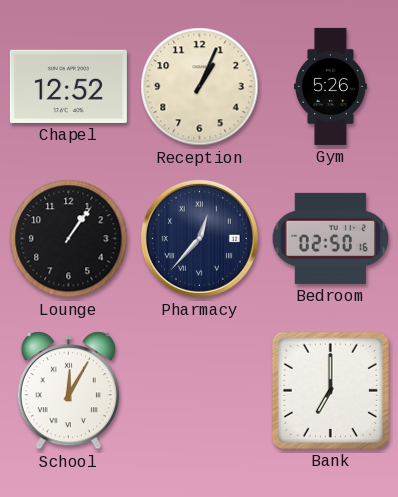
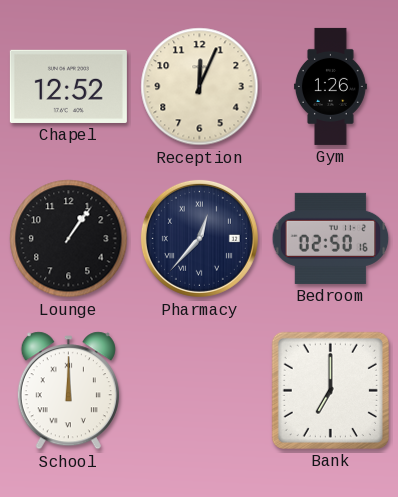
Reception: 1:04 -> 12:04 (200, 87)
Gym: 5:26 -> 1:26 (330, 86)
School: 12:05 -> 12:00 (68, 391)
